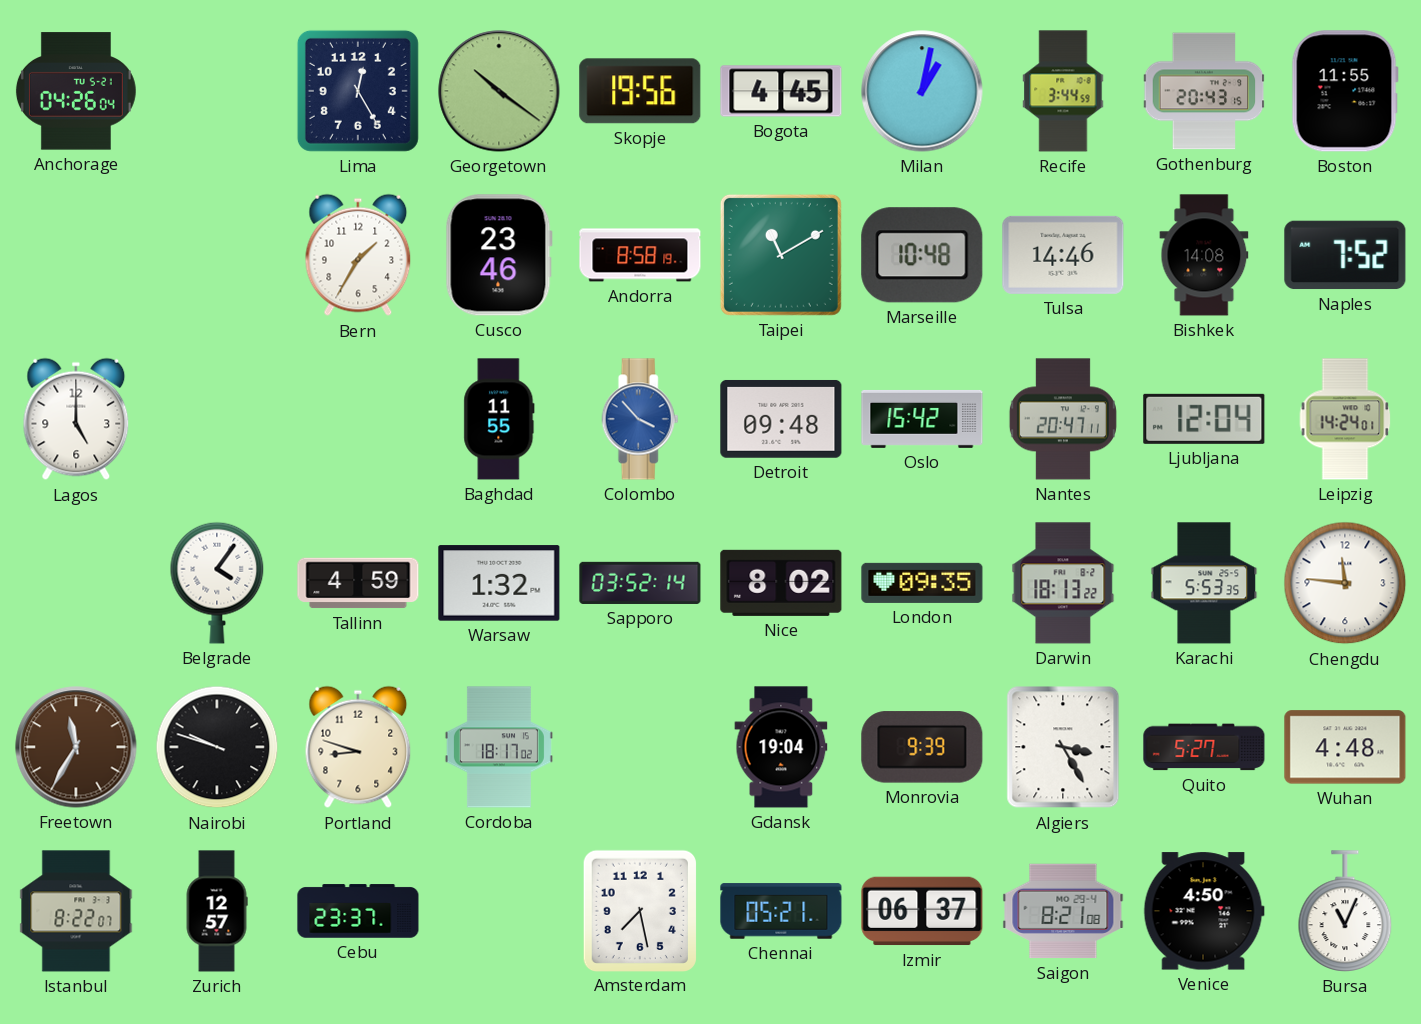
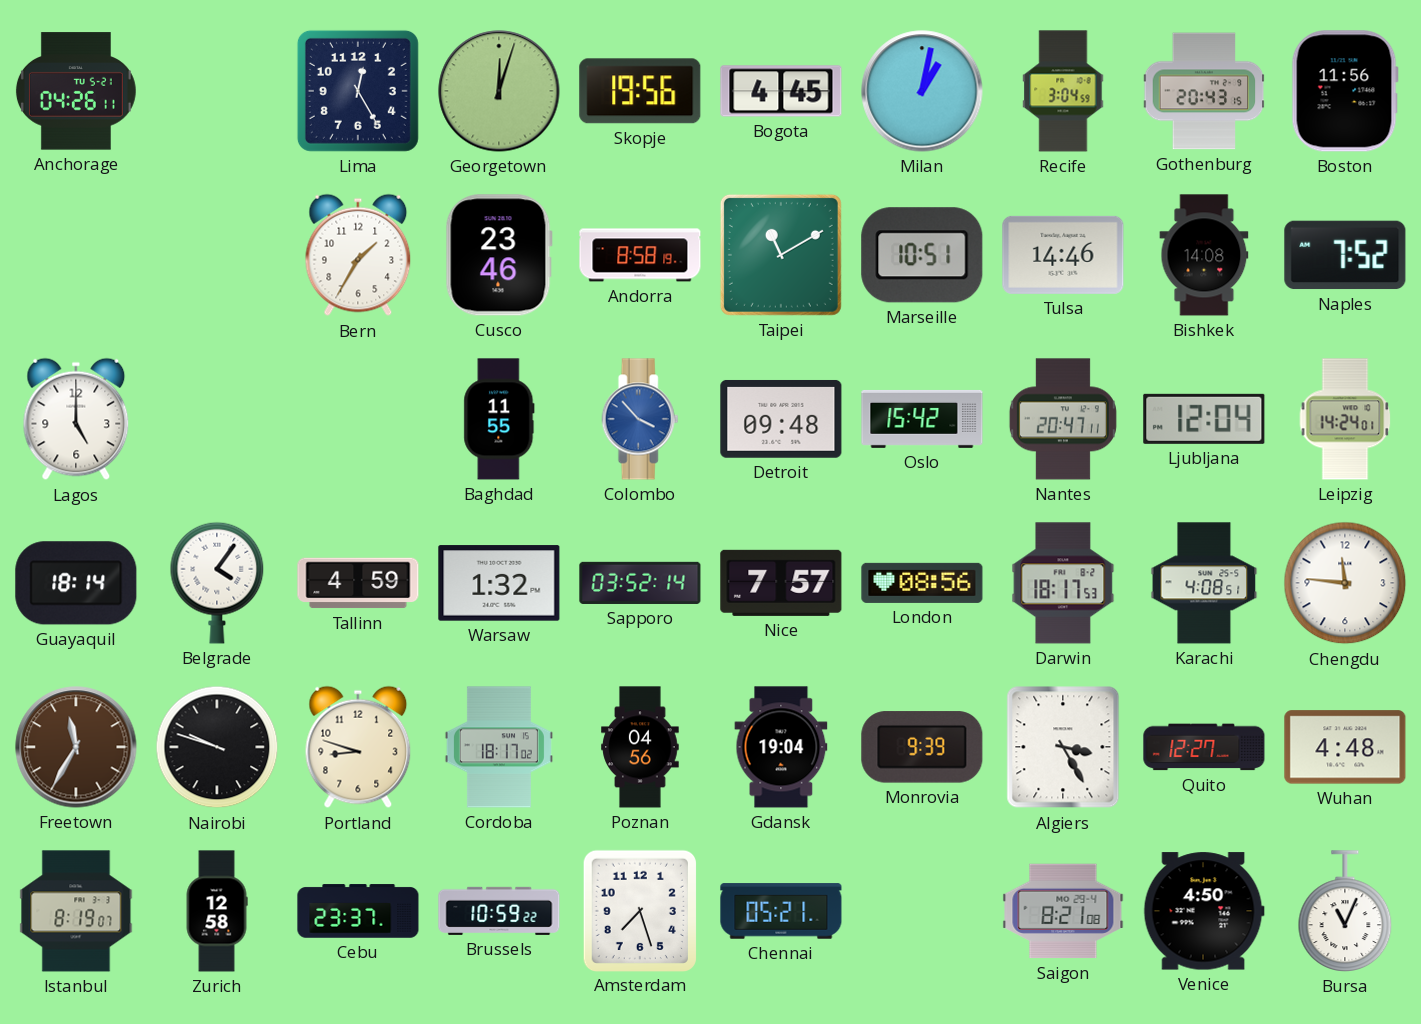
Anchorage: 04:26:04 -> 04:26:11 (76, 91)
Georgetown: 10:21 -> 12:03 (499, 91)
Recife: 3:44 -> 3:04 (1063, 91)
Boston: 11:55 -> 11:56 (1345, 91)
Marseille: 10:48 -> 10:51 (922, 255)
Guayaquil: none -> 18:14 (76, 583)
Nice: 8:02 -> 7:57 (781, 583)
London: 09:35 -> 08:56 (922, 583)
Darwin: 18:13 -> 18:17 (1063, 583)
Karachi: 5:53 -> 4:08 (1204, 583)
Poznan: none -> 04:56 (640, 747)
Quito: 5:27 -> 12:27 (1204, 747)
Istanbul: 8:22 -> 8:19 (76, 911)
Zurich: 12:57 -> 12:58 (217, 911)
Brussels: none -> 10:59 (499, 911)
Amsterdam: 7:28 -> 7:27 (640, 910)
Izmir: 06:37 -> none (922, 911)
